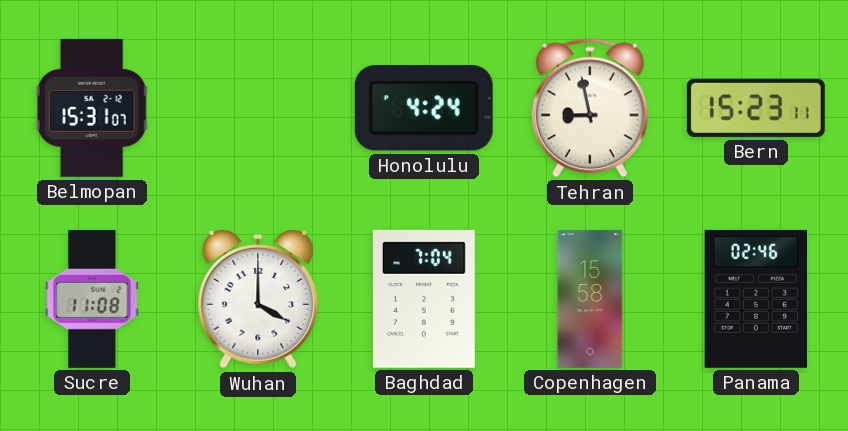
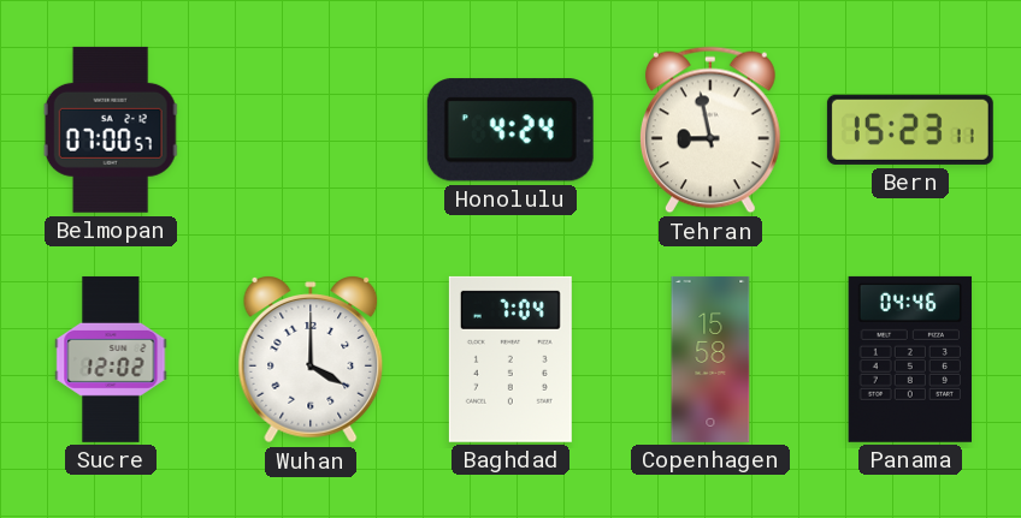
Belmopan: 15:31 -> 07:00 (111, 130)
Sucre: 11:08 -> 12:02 (111, 359)
Panama: 02:46 -> 04:46 (909, 359)
